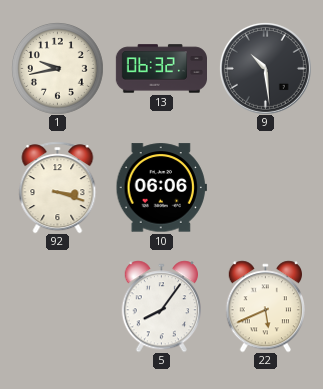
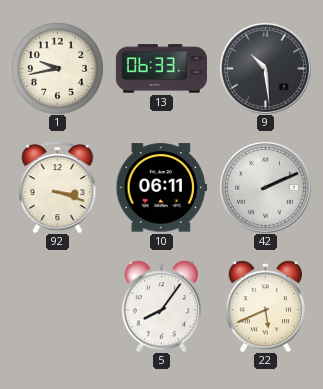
13: 06:32 -> 06:33 (161, 69)
10: 06:06 -> 06:11 (161, 188)
42: none -> 2:11 (265, 187)
